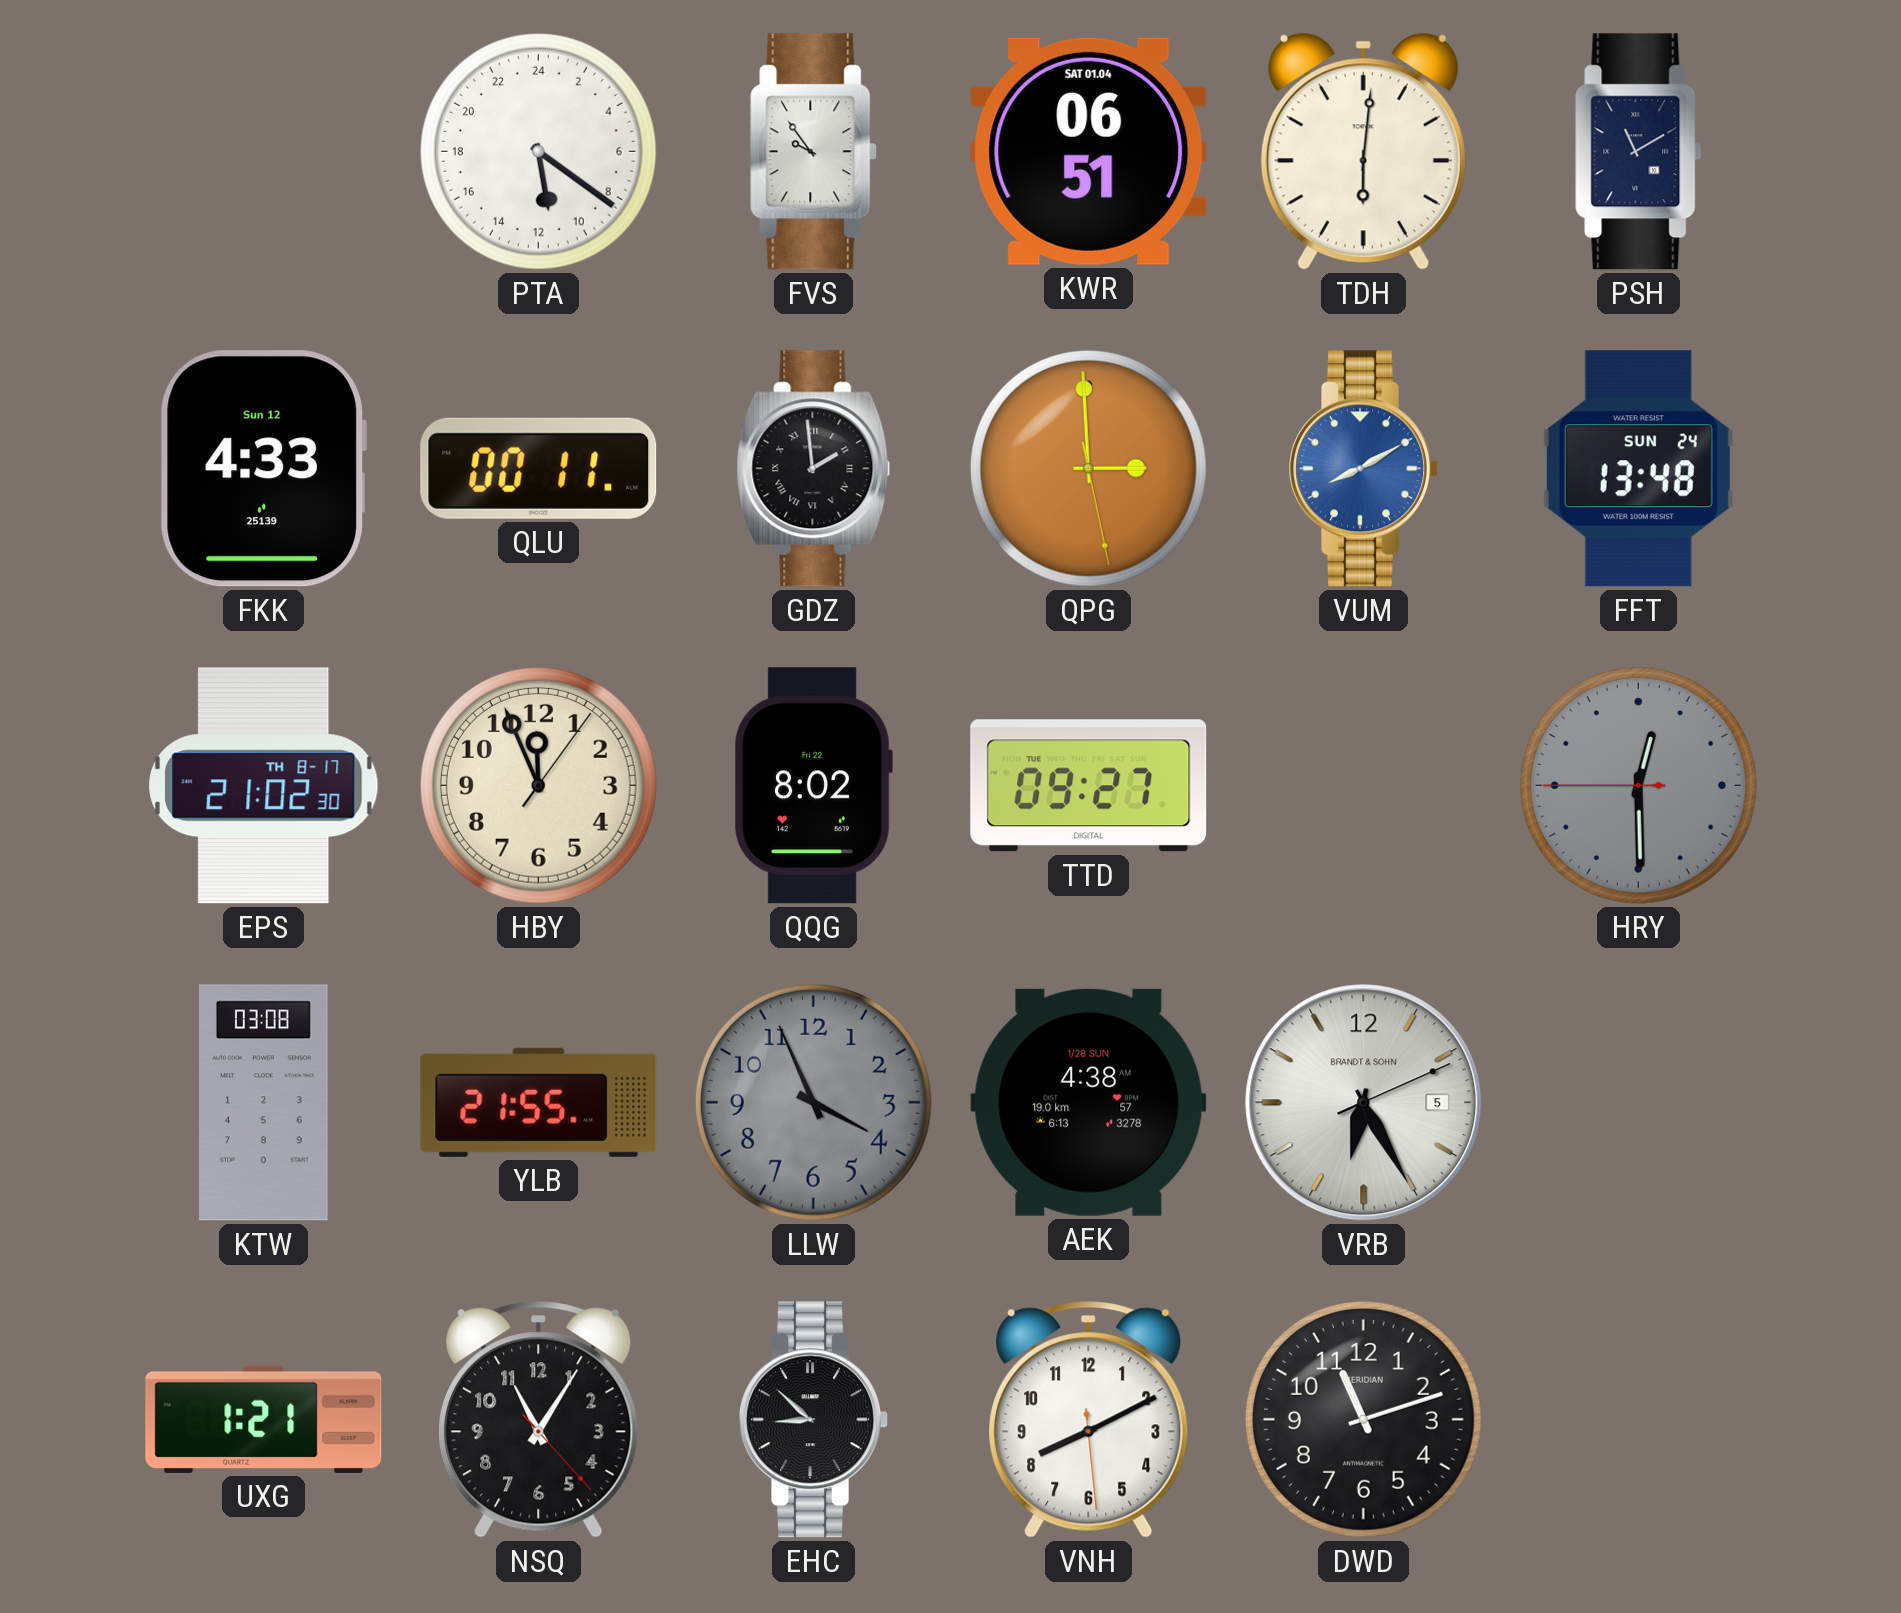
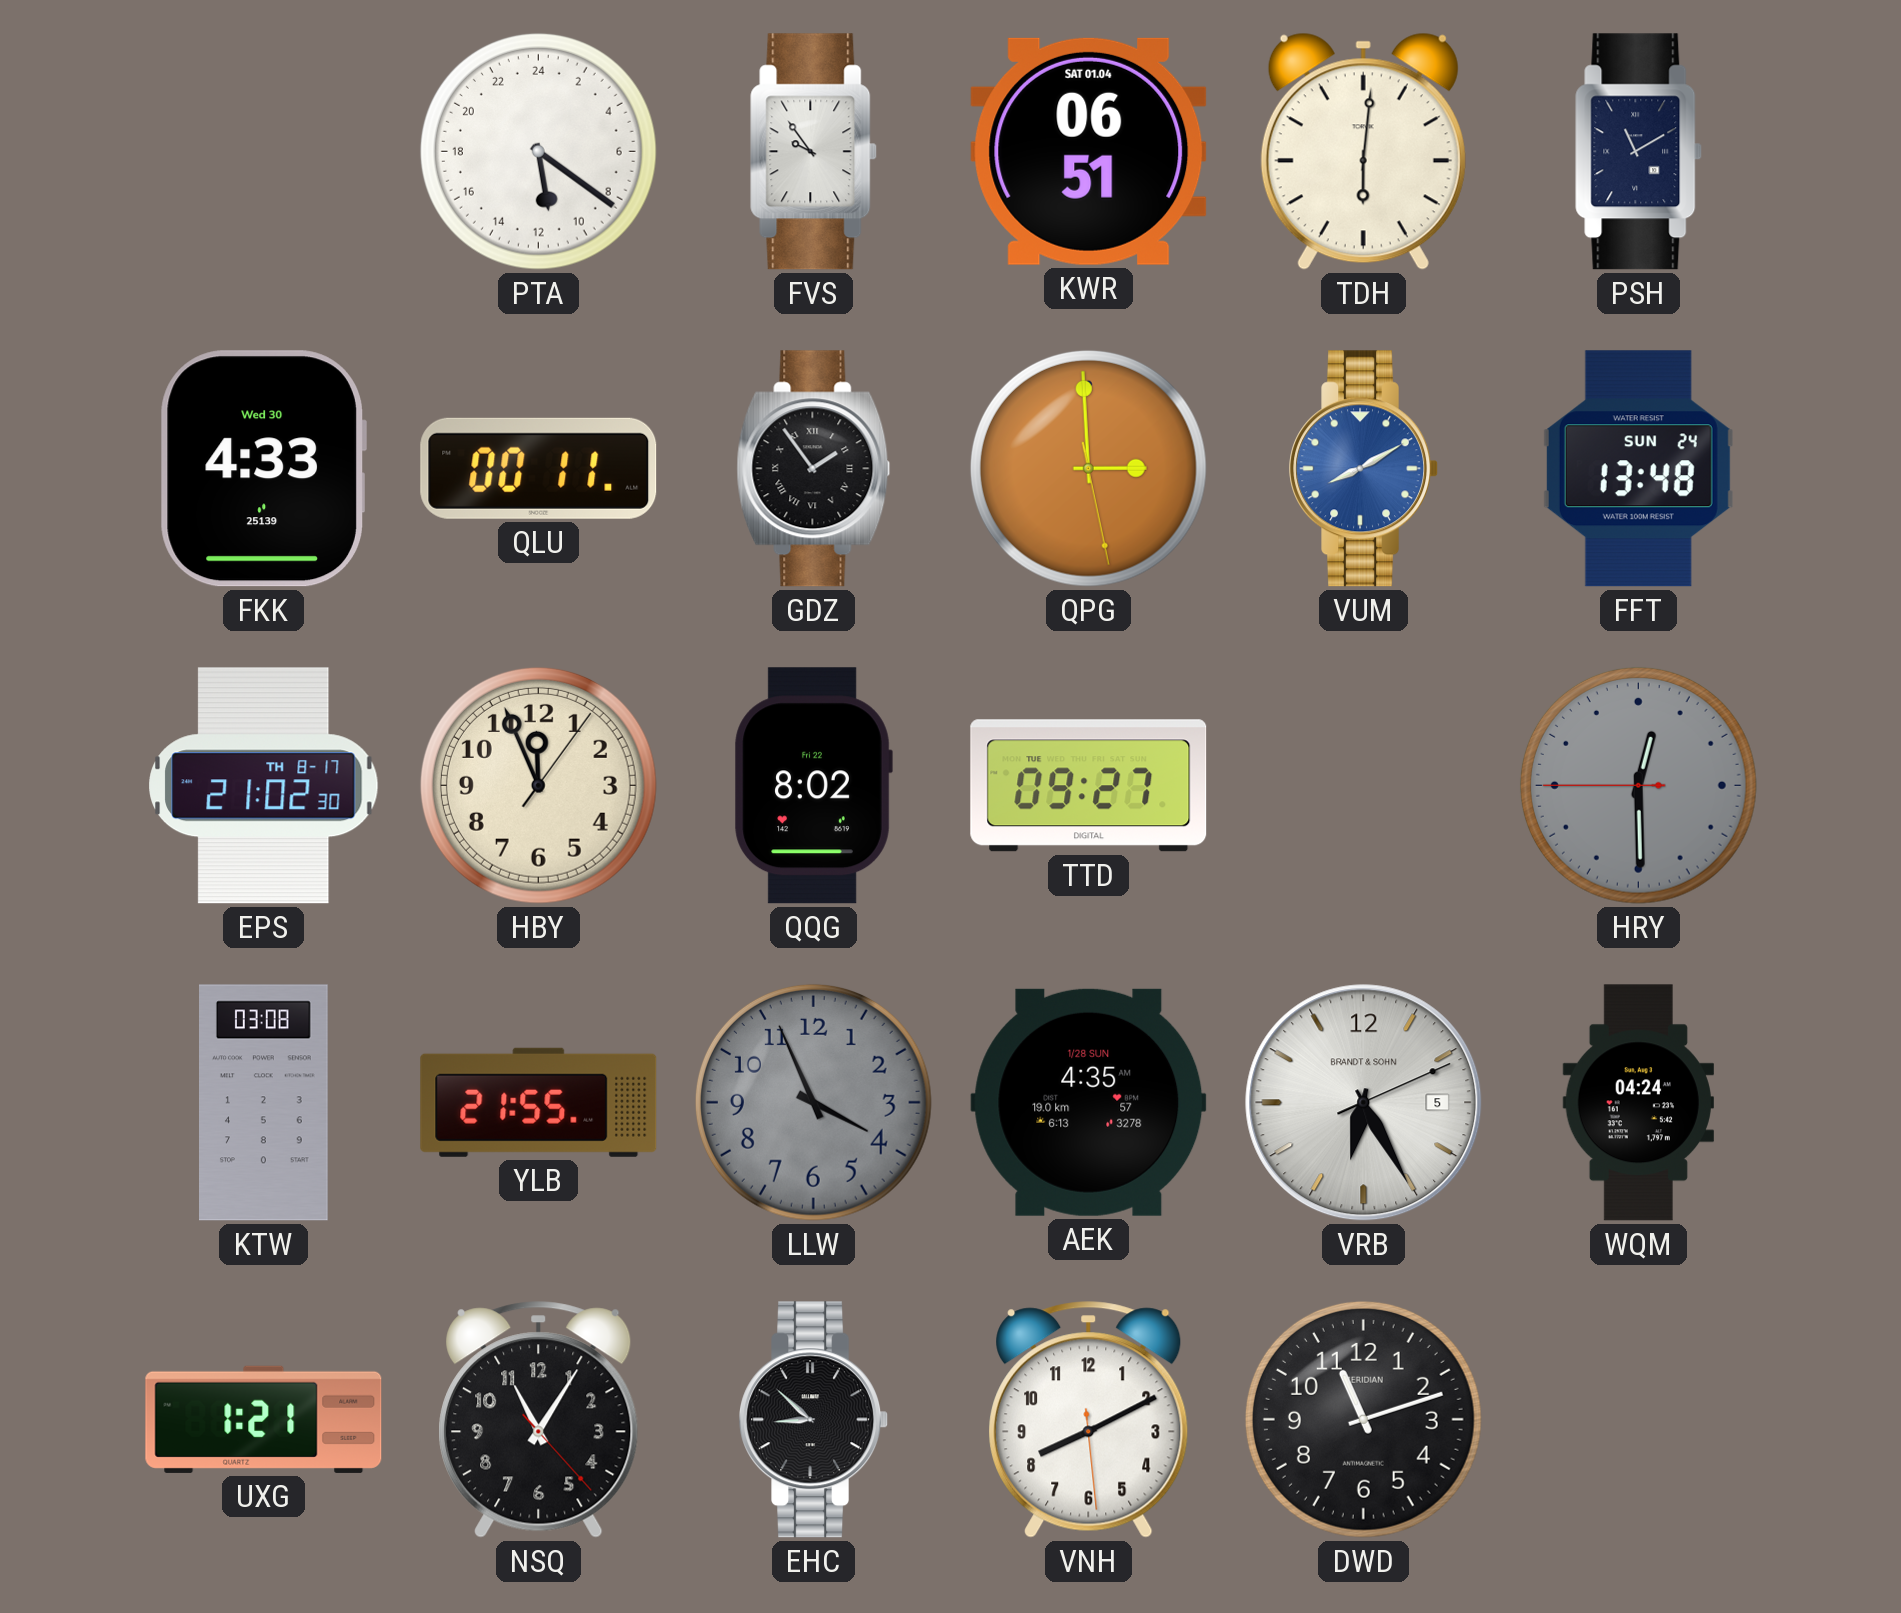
FKK date: Sun 12 -> Wed 30 (263, 469)
GDZ: 1:59 -> 1:54 (814, 469)
AEK: 4:38 -> 4:35 (1089, 1102)
WQM: none -> 04:24 (1638, 1103)
